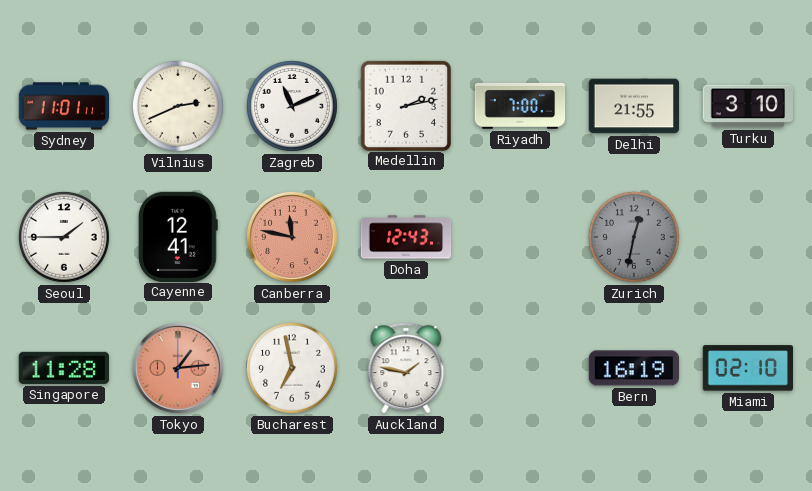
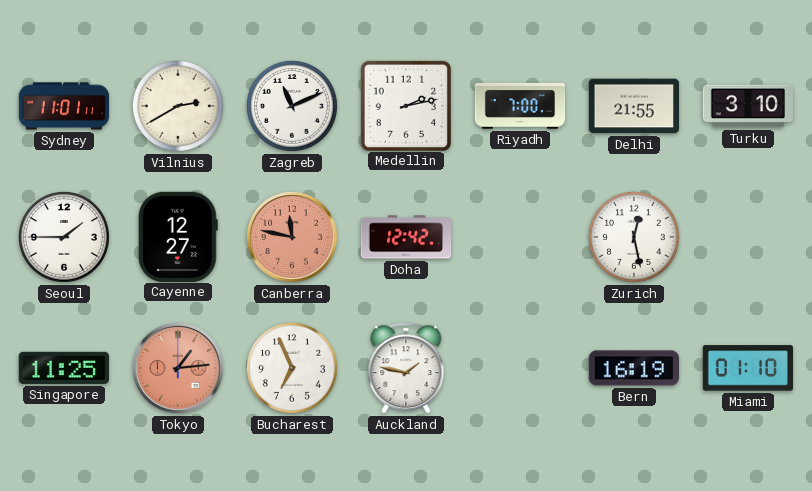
Vilnius: 2:41 -> 2:40 (178, 106)
Cayenne: 12:41 -> 12:27 (178, 236)
Doha: 12:43 -> 12:42 (406, 237)
Zurich: 12:32 -> 12:28 (634, 237)
Zurich dial: grey -> white (634, 237)
Singapore: 11:28 -> 11:25 (63, 368)
Bucharest: 6:58 -> 6:56 (292, 368)
Miami: 02:10 -> 01:10 (747, 368)
